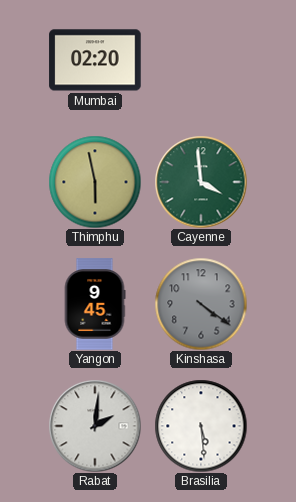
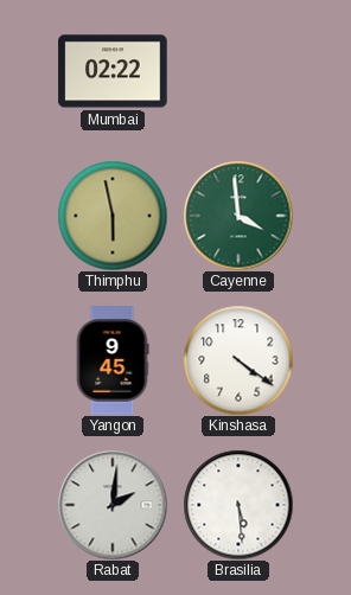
Mumbai: 02:20 -> 02:22 (113, 71)
Kinshasa dial: grey -> white (238, 360)
